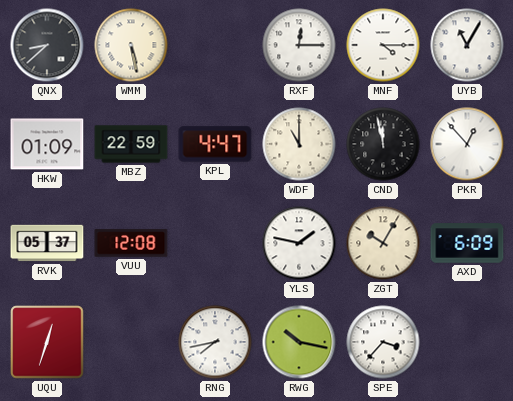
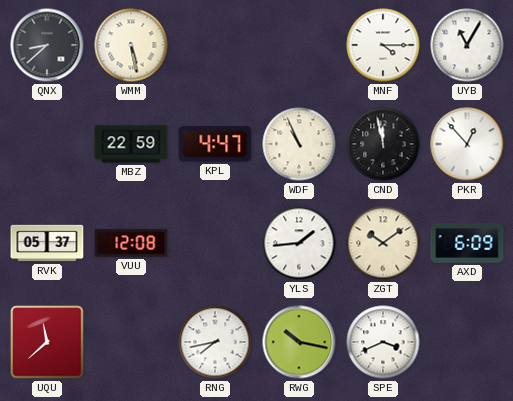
RXF: 12:15 -> none (299, 45)
HKW: 01:09 -> none (47, 144)
WDF: 11:00 -> 10:56 (299, 144)
YLS: 1:47 -> 1:44 (299, 243)
ZGT: 10:05 -> 10:09 (383, 243)
UQU: 12:33 -> 11:38 (47, 342)
SPE: 3:37 -> 3:41 (383, 342)
